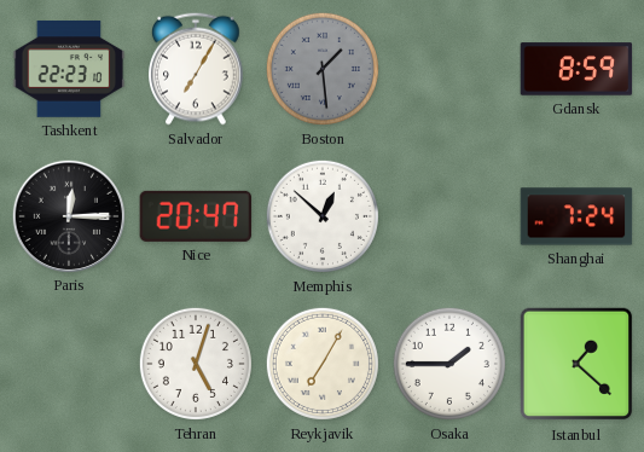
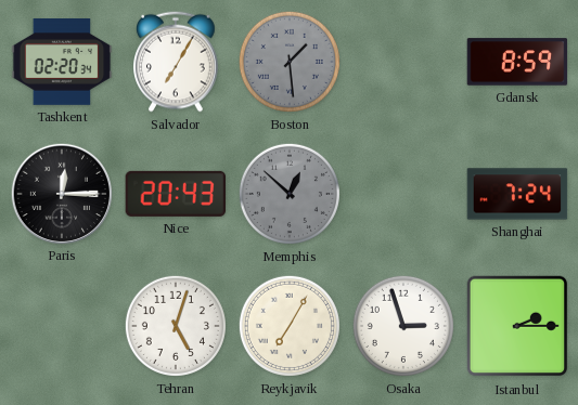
Tashkent: 22:23 -> 02:20 (62, 63)
Nice: 20:47 -> 20:43 (176, 194)
Memphis dial: white -> grey (290, 194)
Osaka: 1:45 -> 2:57 (403, 326)
Istanbul: 1:22 -> 2:15 (517, 326)
